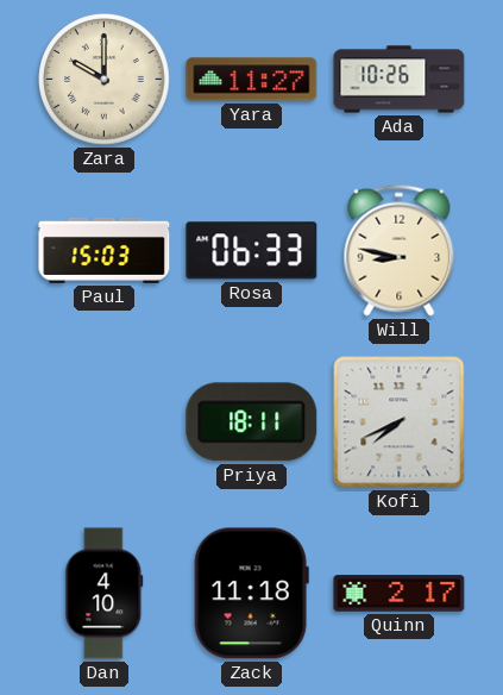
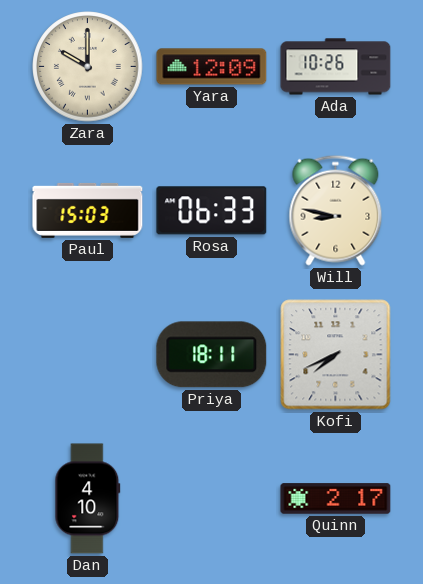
Yara: 11:27 -> 12:09 (212, 67)
Zack: 11:18 -> none (251, 594)
